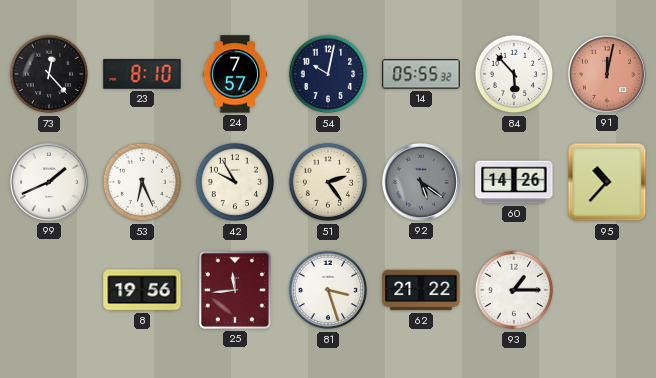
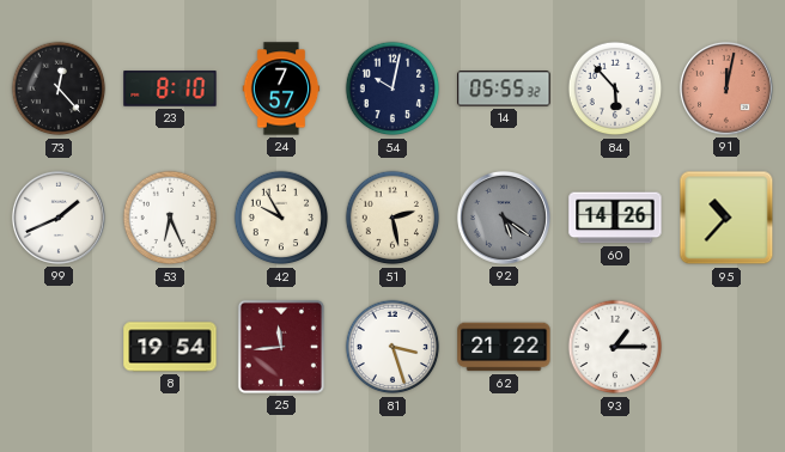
51: 2:24 -> 2:28 (392, 218)
8: 19:56 -> 19:54 (170, 347)
